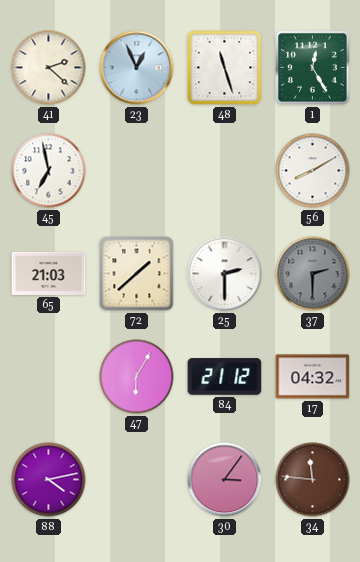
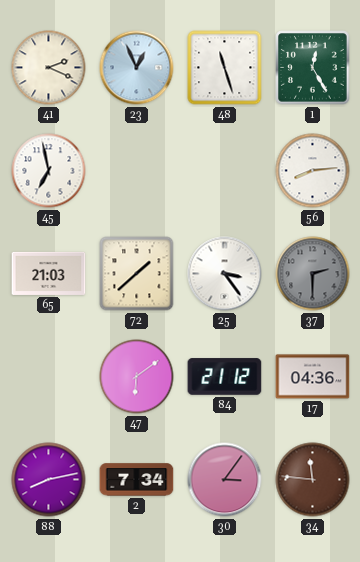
41: 2:22 -> 2:19 (49, 68)
56: 8:10 -> 8:14 (313, 171)
25: 2:30 -> 3:24 (225, 274)
47: 6:05 -> 6:09 (137, 377)
17: 04:32 -> 04:36 (313, 377)
88: 4:13 -> 8:13 (49, 480)
2: none -> 7:34 (137, 480)
